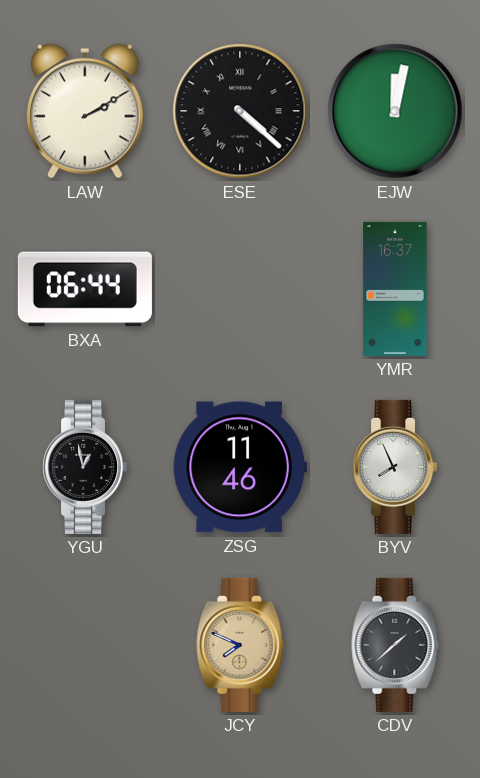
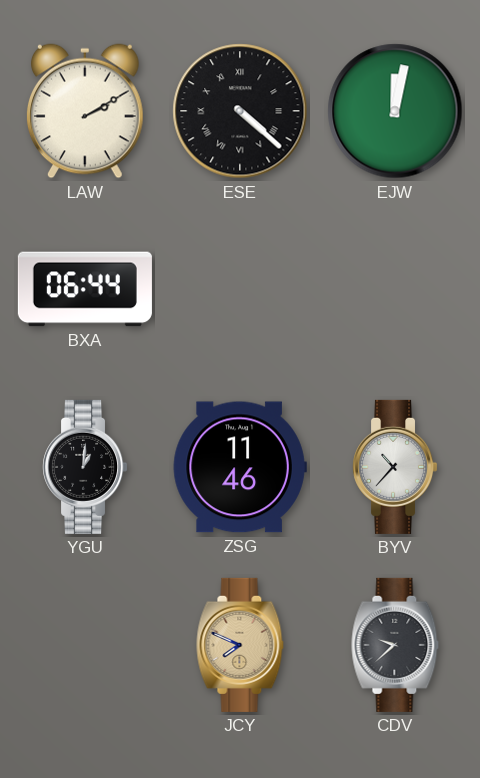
YMR: 16:37 -> none (395, 289)
YGU: 12:58 -> 1:01 (85, 467)
BYV: 7:56 -> 10:37 (395, 467)
CDV: 1:38 -> 9:38 (395, 645)
